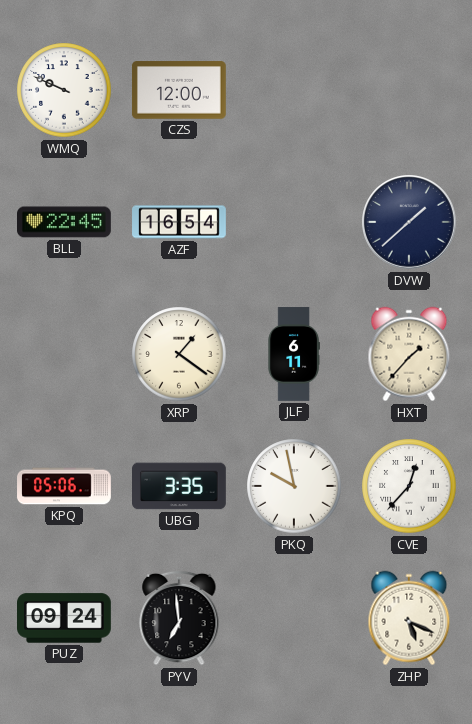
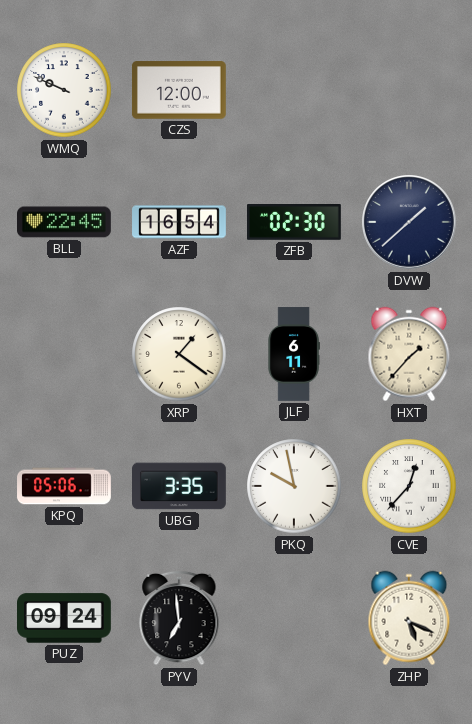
ZFB: none -> 02:30 (295, 223)
